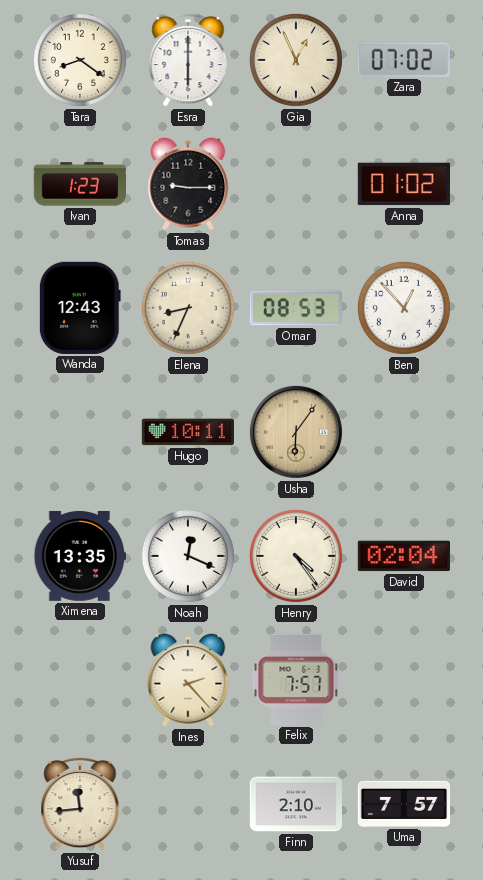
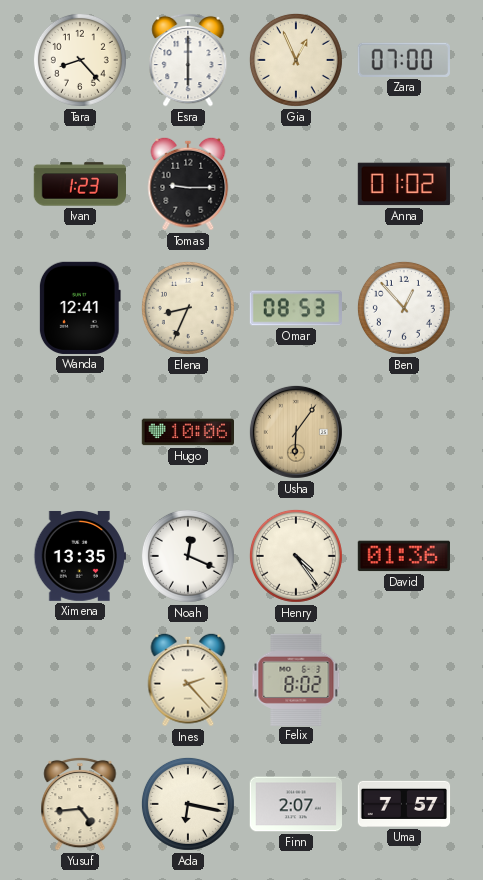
Tara: 8:21 -> 8:23 (80, 60)
Zara: 07:02 -> 07:00 (404, 60)
Wanda: 12:43 -> 12:41 (80, 308)
Hugo: 10:11 -> 10:06 (187, 432)
David: 02:04 -> 01:36 (404, 556)
Felix: 7:57 -> 8:02 (296, 679)
Yusuf: 11:44 -> 4:44 (80, 804)
Ada: none -> 6:17 (188, 804)
Finn: 2:10 -> 2:07 (295, 804)
